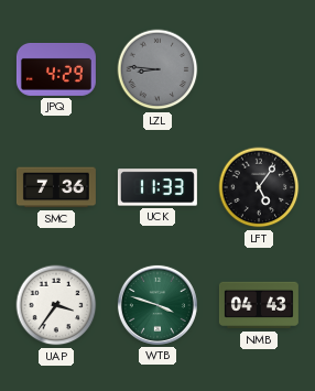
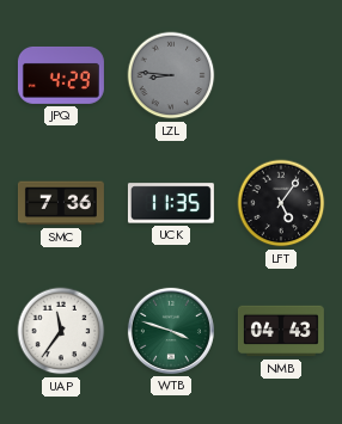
UCK: 11:33 -> 11:35 (171, 203)
UAP: 3:36 -> 11:36 (61, 331)
